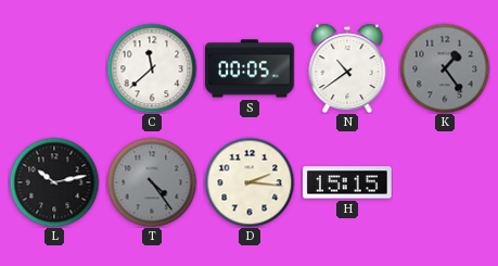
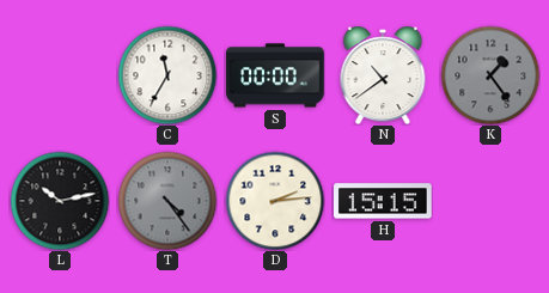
C: 11:38 -> 11:35 (167, 75)
S: 00:05 -> 00:00 (275, 75)
D: 2:16 -> 2:14 (275, 201)
